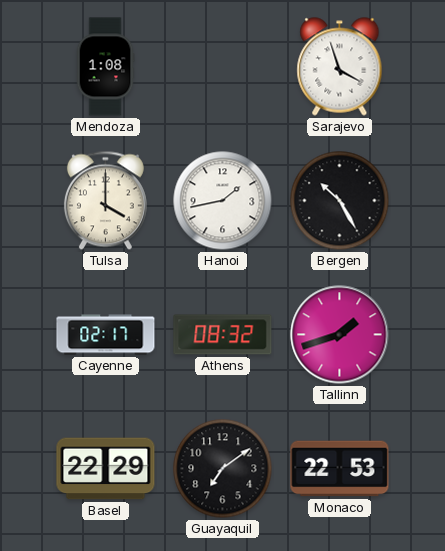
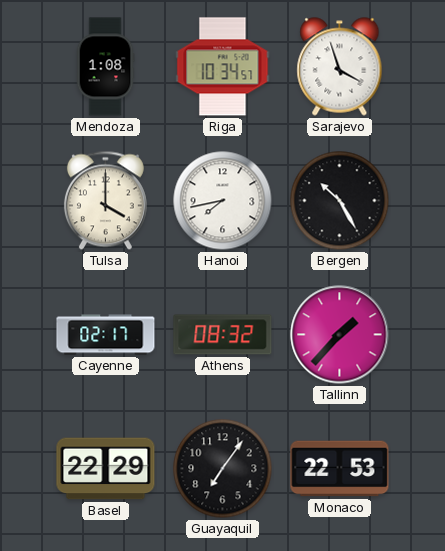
Riga: none -> 10:34 (223, 67)
Hanoi: 1:43 -> 7:43 (223, 201)
Tallinn: 1:42 -> 1:37 (340, 335)
Guayaquil: 7:09 -> 7:06 (223, 469)
